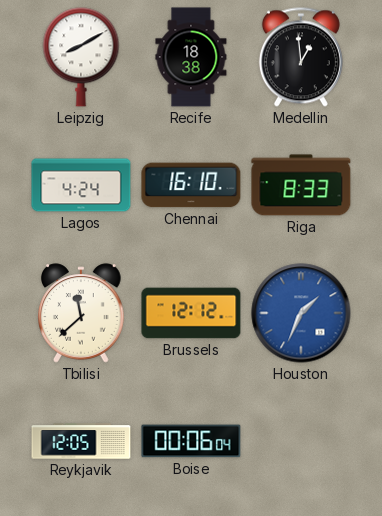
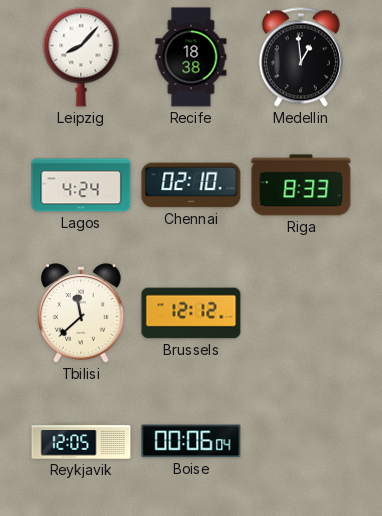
Leipzig: 8:10 -> 8:07 (81, 57)
Chennai: 16:10 -> 02:10 (191, 185)
Houston: 1:34 -> none (301, 313)
